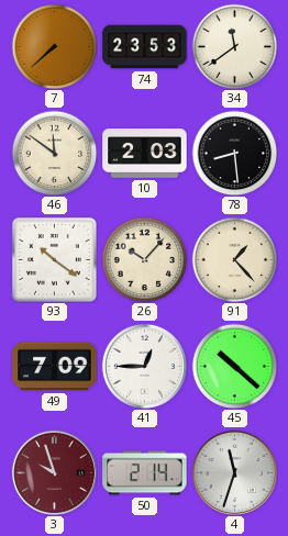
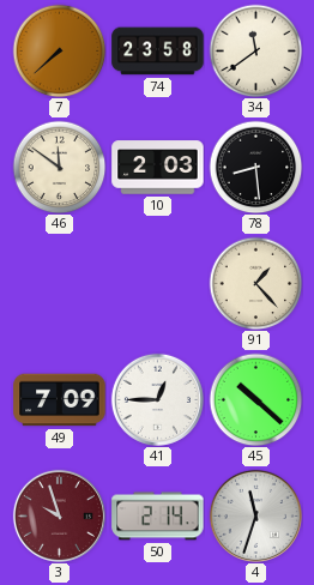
74: 23:53 -> 23:58 (158, 52)
93: 10:21 -> none (55, 260)
26: 10:07 -> none (144, 259)
